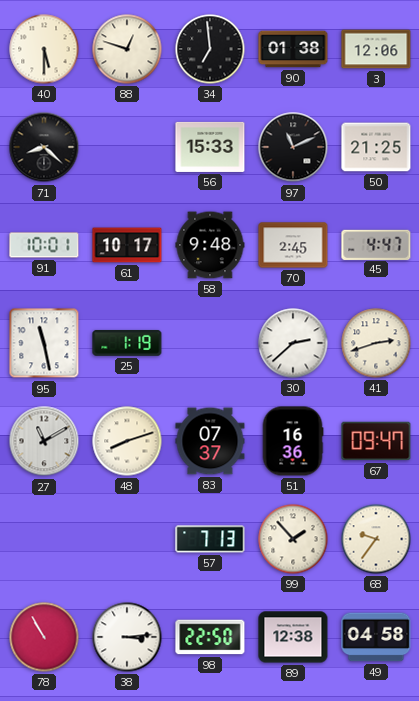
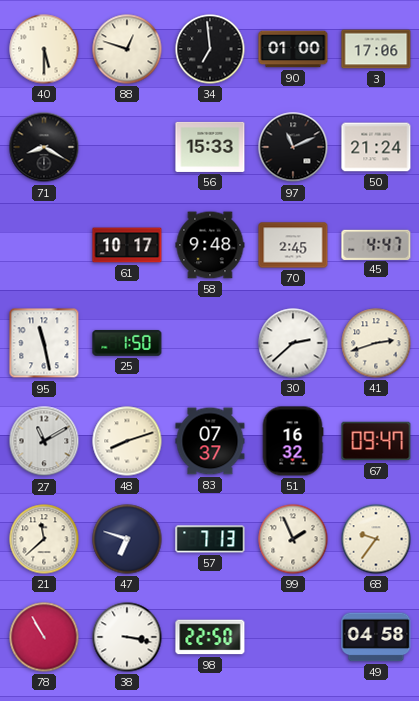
90: 01:38 -> 01:00 (293, 49)
3: 12:06 -> 17:06 (376, 49)
71: 8:22 -> 8:20 (44, 147)
50: 21:25 -> 21:24 (376, 147)
91: 10:01 -> none (44, 245)
25: 1:19 -> 1:50 (127, 343)
51: 16:36 -> 16:32 (293, 441)
21: none -> 11:38 (44, 539)
47: none -> 6:48 (127, 539)
99: 1:53 -> 1:56 (293, 539)
38: 3:14 -> 3:17 (127, 637)
89: 12:38 -> none (293, 637)
